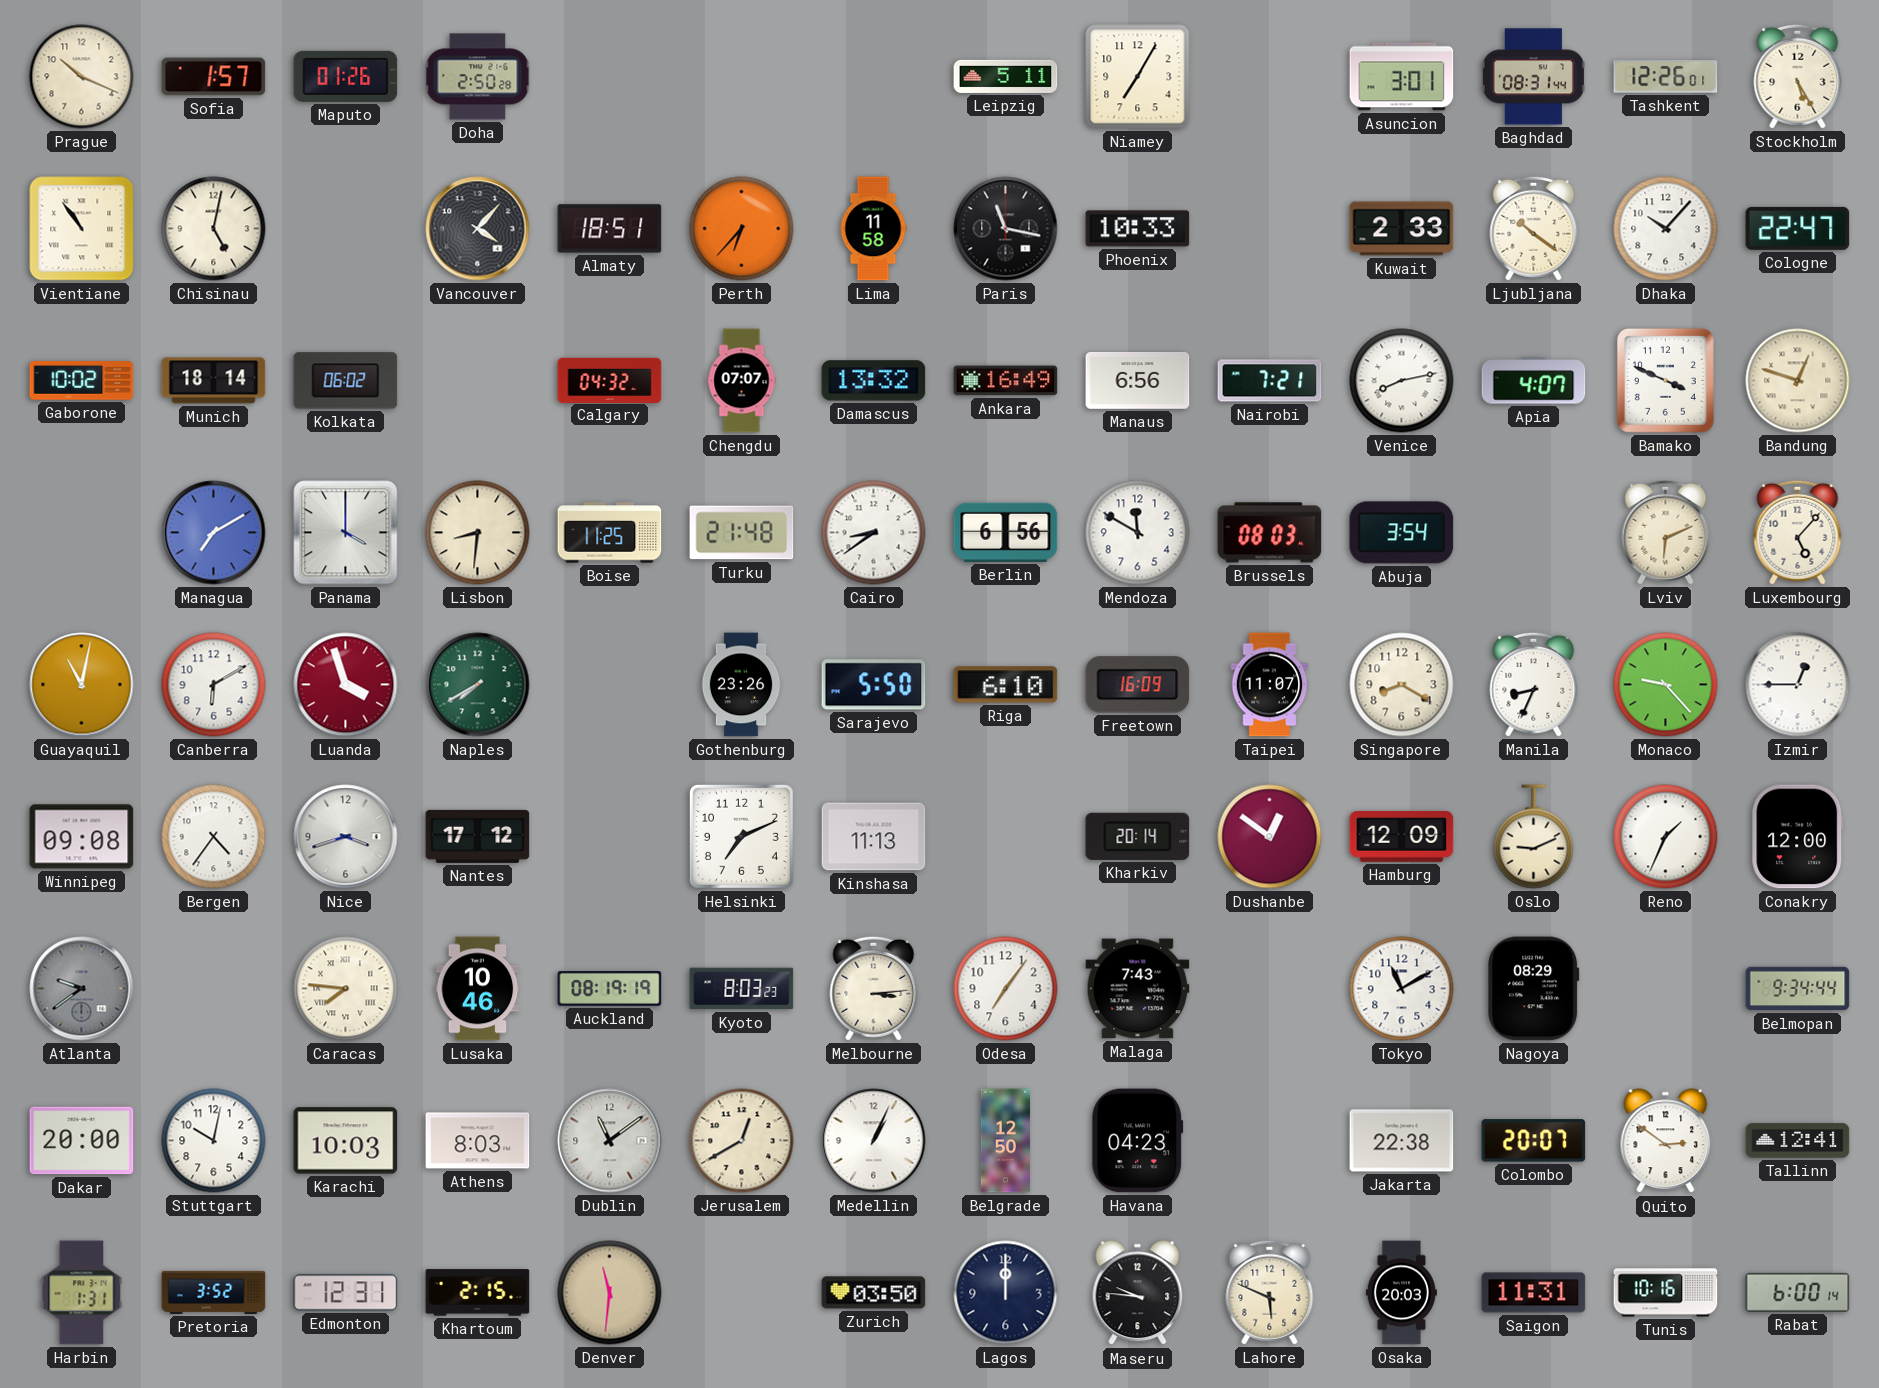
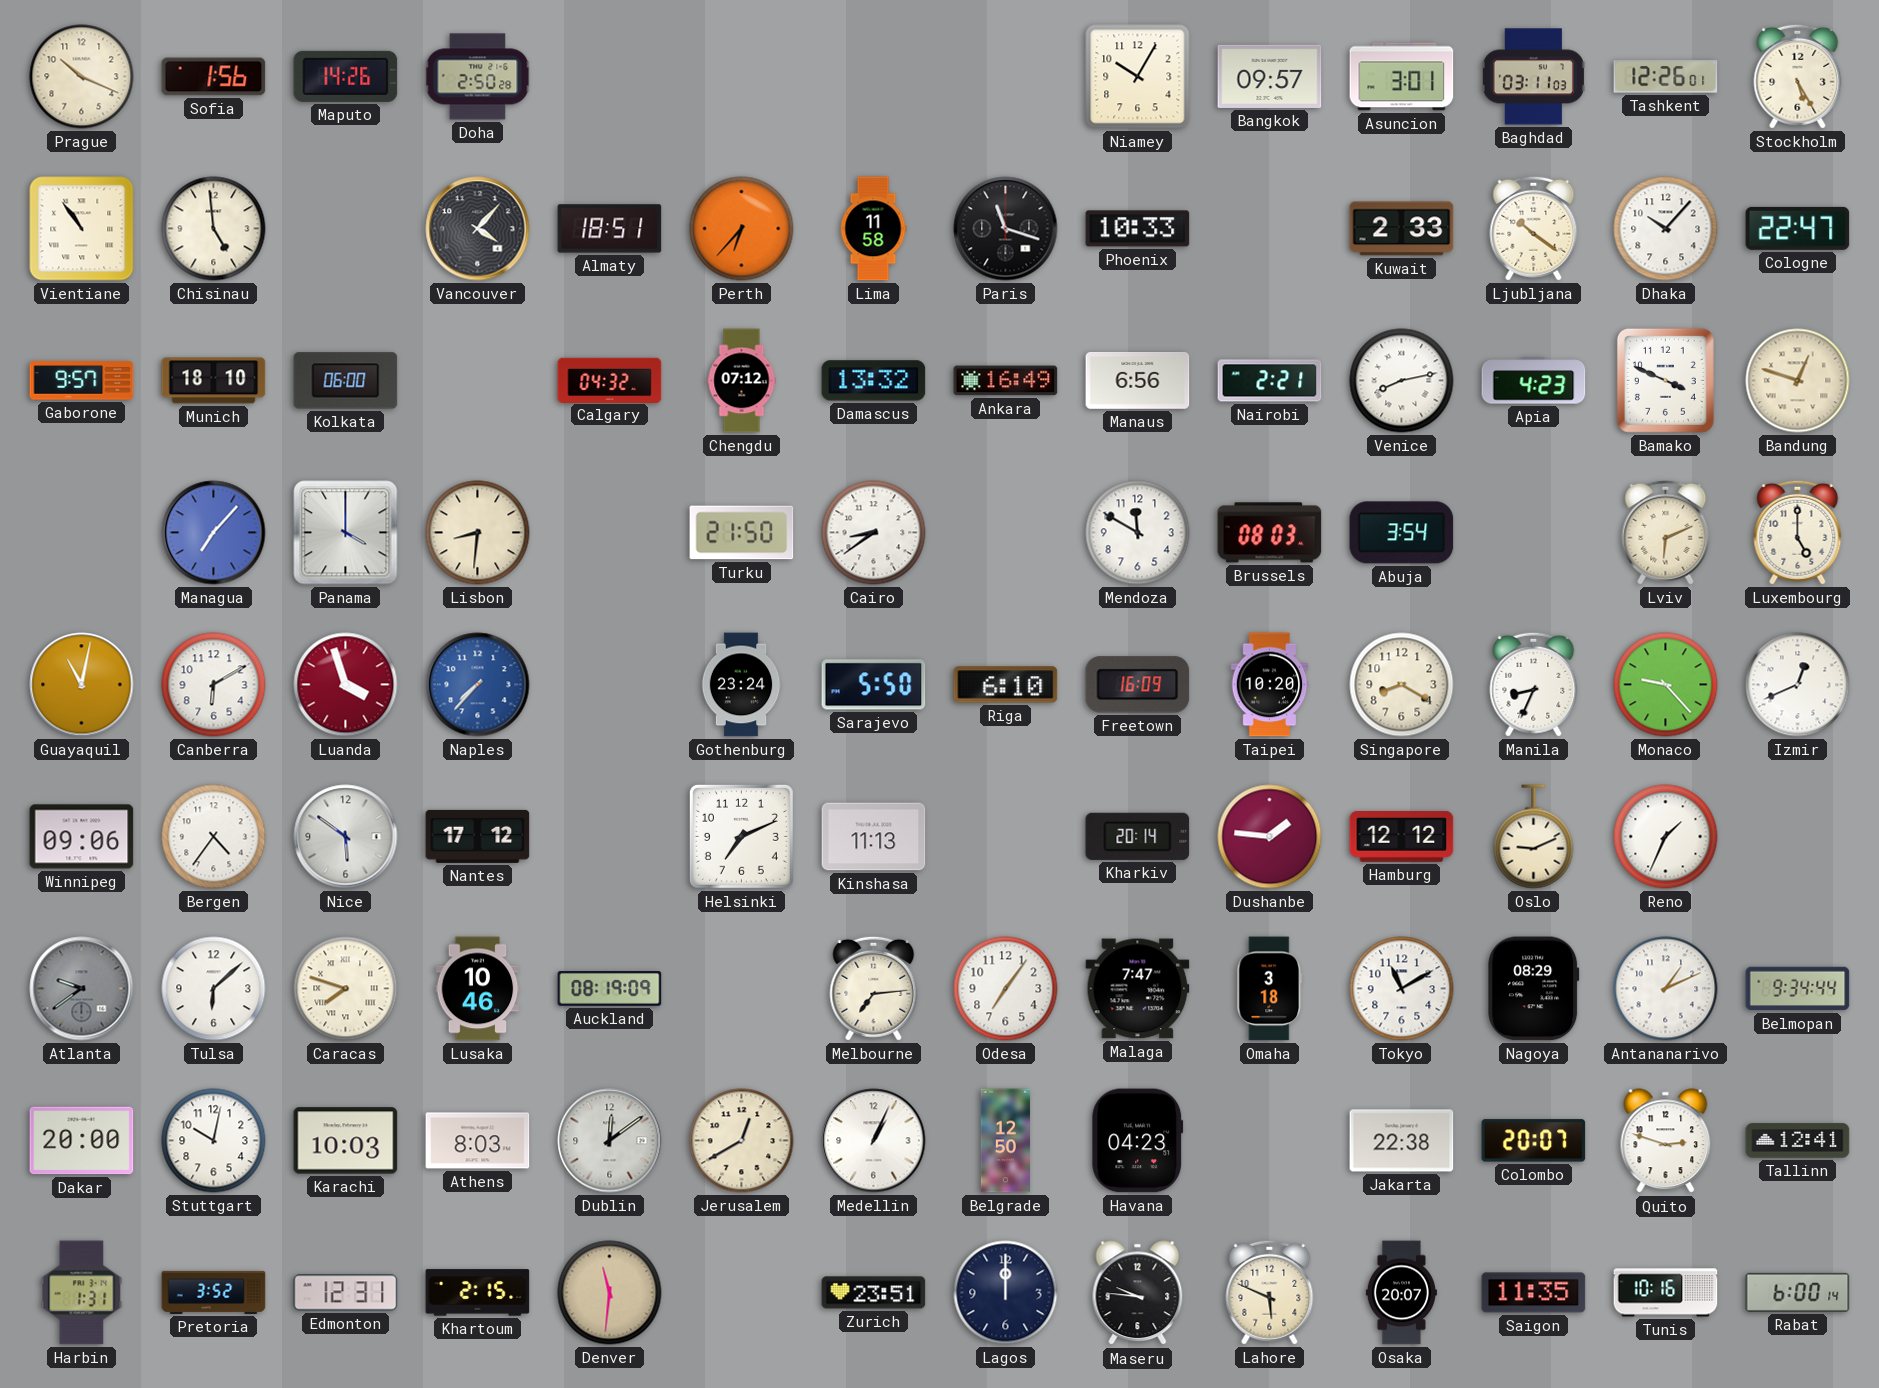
Sofia: 1:57 -> 1:56 (214, 77)
Maputo: 01:26 -> 14:26 (346, 76)
Leipzig: 5:11 -> none (1006, 76)
Niamey: 7:05 -> 10:05 (1138, 77)
Bangkok: none -> 09:57 (1270, 76)
Baghdad: 08:31 -> 03:11 (1533, 77)
Chisinau: 5:02 -> 4:59 (214, 229)
Paris: 11:17 -> 11:18 (1006, 229)
Gaborone: 10:02 -> 9:57 (82, 381)
Munich: 18:14 -> 18:10 (214, 381)
Kolkata: 06:02 -> 06:00 (346, 381)
Chengdu: 07:07 -> 07:12 (742, 381)
Nairobi: 7:21 -> 2:21 (1270, 381)
Apia: 4:07 -> 4:23 (1534, 381)
Managua: 7:10 -> 7:07 (214, 533)
Boise: 11:25 -> none (610, 533)
Turku: 21:48 -> 21:50 (742, 533)
Berlin: 6:56 -> none (1006, 532)
Luxembourg: 5:07 -> 5:00 (1798, 532)
Naples: 7:40 -> 7:37 (478, 685)
Naples dial: green -> blue (478, 685)
Gothenburg: 23:26 -> 23:24 (741, 685)
Taipei: 11:07 -> 10:20 (1270, 685)
Izmir: 12:45 -> 12:41 (1798, 685)
Winnipeg: 09:08 -> 09:06 (82, 837)
Nice: 3:42 -> 5:51 (346, 837)
Dushanbe: 12:51 -> 1:46 (1270, 837)
Hamburg: 12:09 -> 12:12 (1402, 836)
Conakry: 12:00 -> none (1798, 837)
Tulsa: none -> 6:08 (214, 989)
Caracas: 7:46 -> 7:48 (346, 989)
Auckland: 08:19:19 -> 08:19:09 (610, 989)
Kyoto: 8:03 -> none (742, 989)
Melbourne: 3:14 -> 7:14 (874, 988)
Malaga: 7:43 -> 7:47 (1138, 989)
Omaha: none -> 3:18 (1270, 989)
Antananarivo: none -> 1:11 (1666, 989)
Dublin: 11:09 -> 12:09 (610, 1141)
Quito: 2:51 -> 2:48 (1666, 1141)
Zurich: 03:50 -> 23:51 (874, 1293)
Osaka: 20:03 -> 20:07 (1401, 1293)
Saigon: 11:31 -> 11:35 (1534, 1293)
